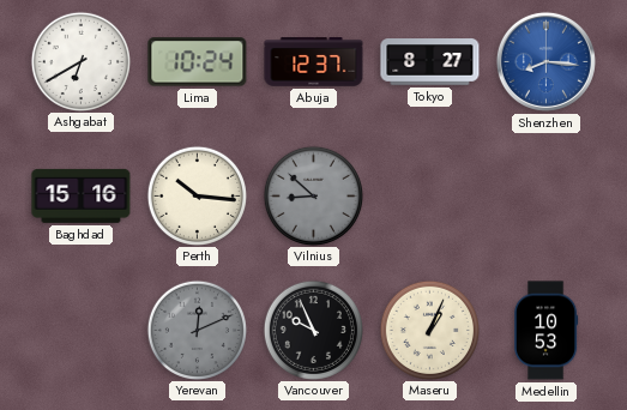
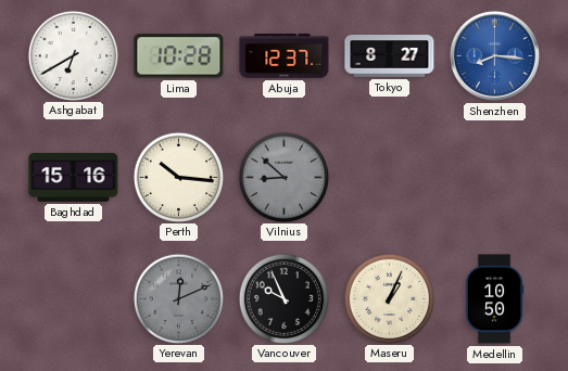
Lima: 10:24 -> 10:28 (179, 56)
Medellin: 10:53 -> 10:50 (494, 299)
